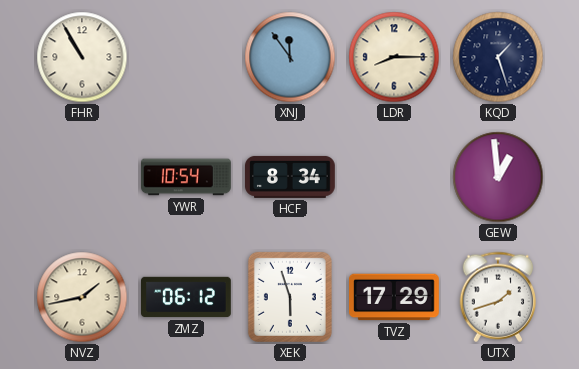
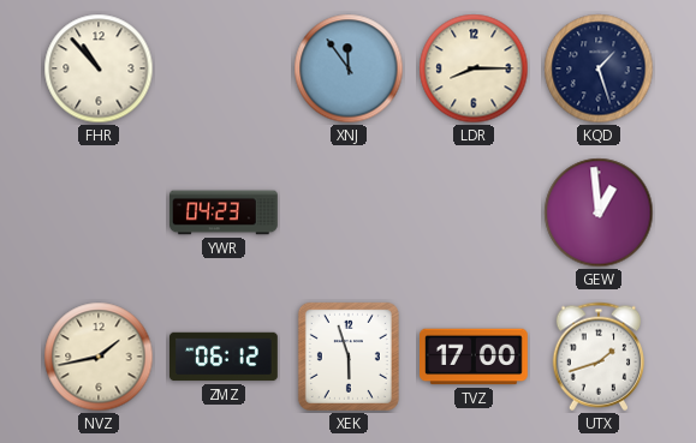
FHR: 10:55 -> 10:53 (99, 68)
YWR: 10:54 -> 04:23 (225, 212)
HCF: 8:34 -> none (291, 177)
TVZ: 17:29 -> 17:00 (475, 357)
